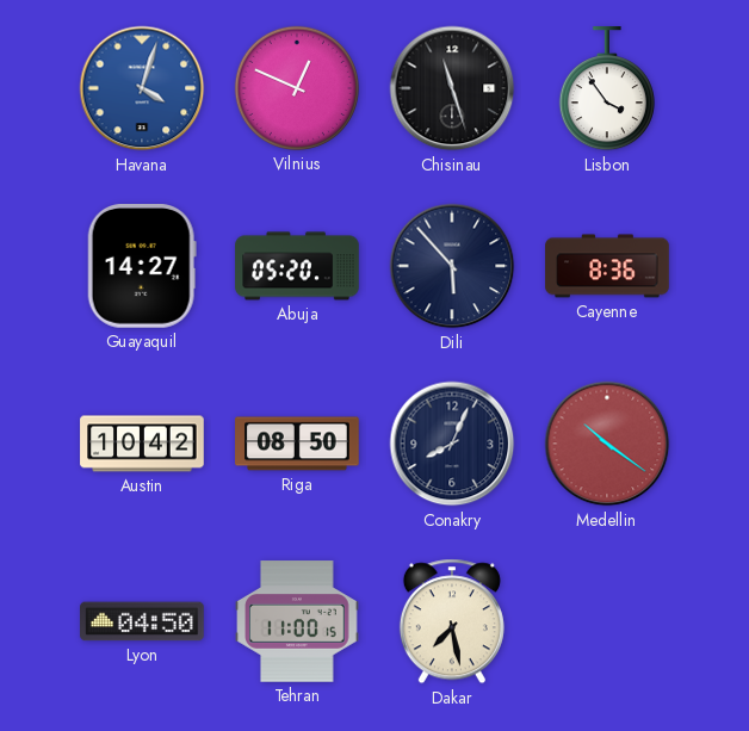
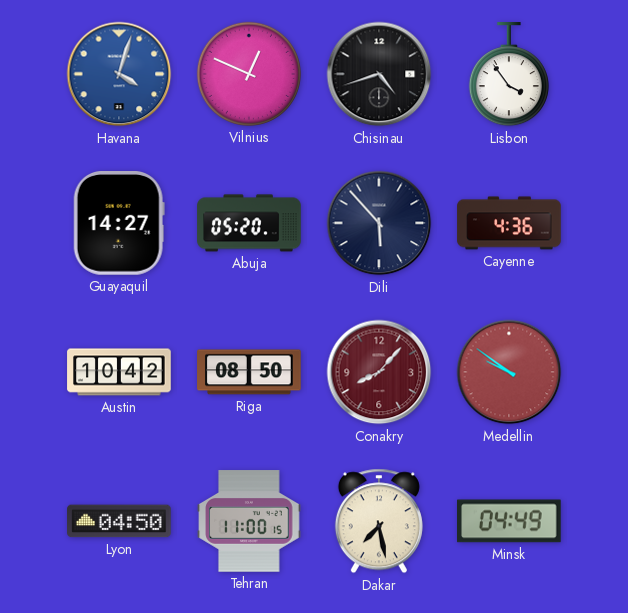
Chisinau: 11:27 -> 4:42 (379, 74)
Cayenne: 8:36 -> 4:36 (509, 223)
Conakry: 8:04 -> 8:07 (379, 372)
Conakry dial: navy -> burgundy (379, 372)
Medellin: 10:21 -> 9:51 (509, 372)
Minsk: none -> 04:49 (510, 521)
